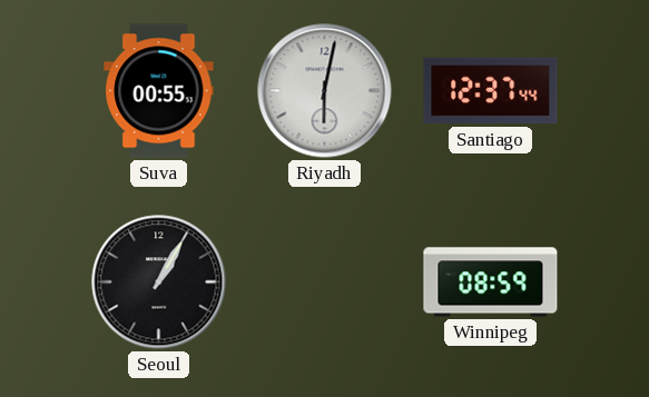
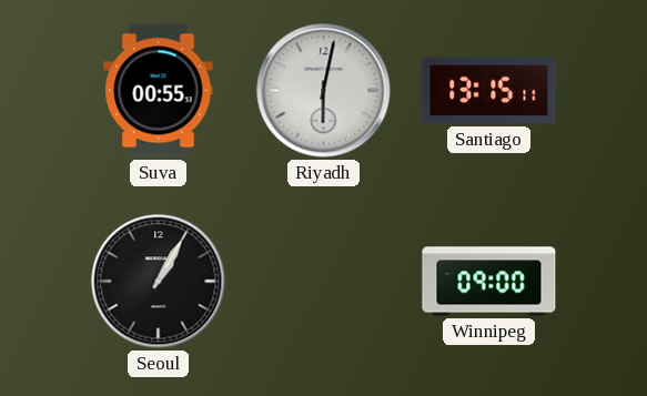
Santiago: 12:37 -> 13:15 (489, 91)
Winnipeg: 08:59 -> 09:00 (489, 282)
